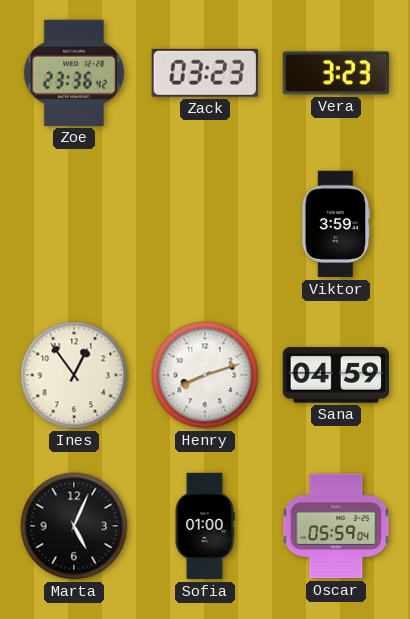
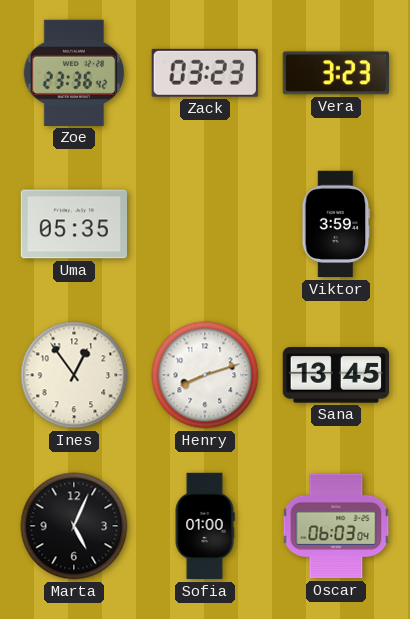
Uma: none -> 05:35 (73, 224)
Sana: 04:59 -> 13:45 (335, 375)
Oscar: 05:59 -> 06:03 (336, 526)
